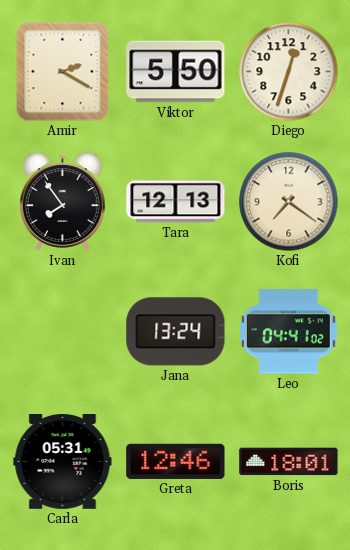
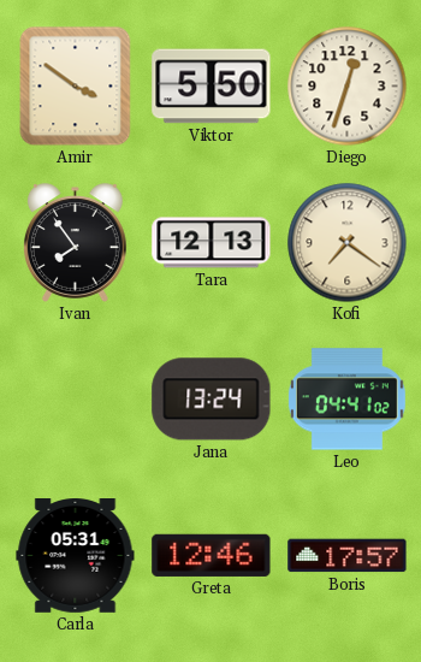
Amir: 2:20 -> 3:51 (76, 87)
Boris: 18:01 -> 17:57 (348, 556)
